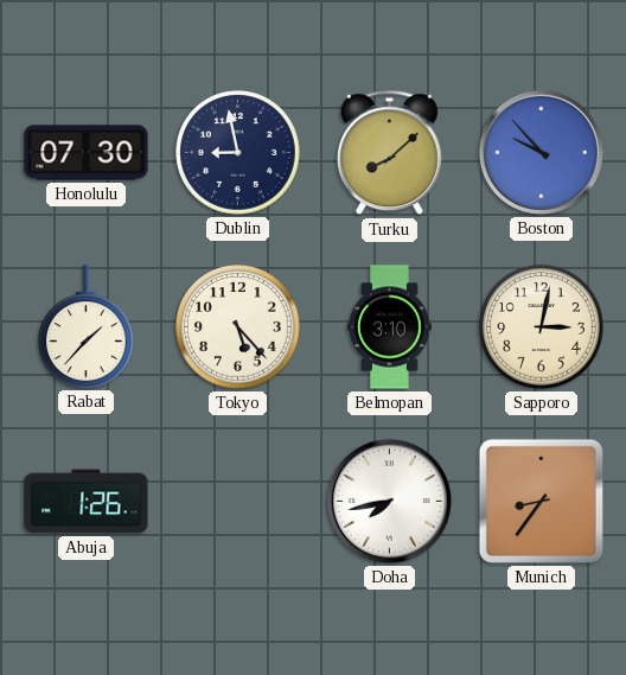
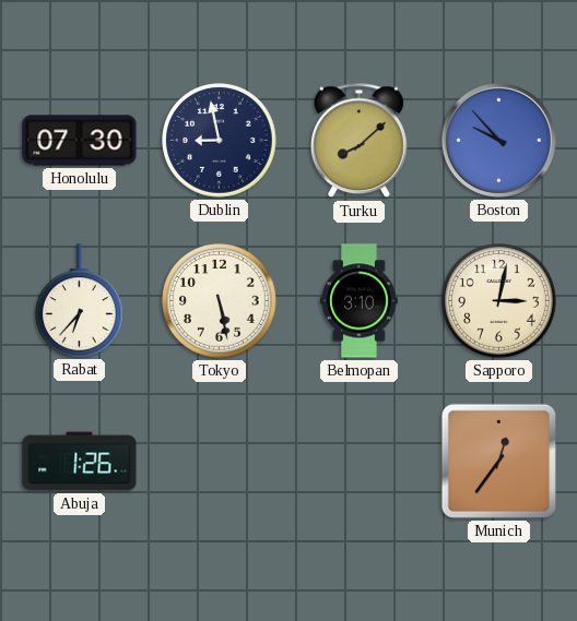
Rabat: 1:37 -> 6:37 (80, 300)
Tokyo: 5:23 -> 5:28 (220, 301)
Doha: 7:43 -> none (389, 501)
Munich: 8:36 -> 12:36 (498, 461)
